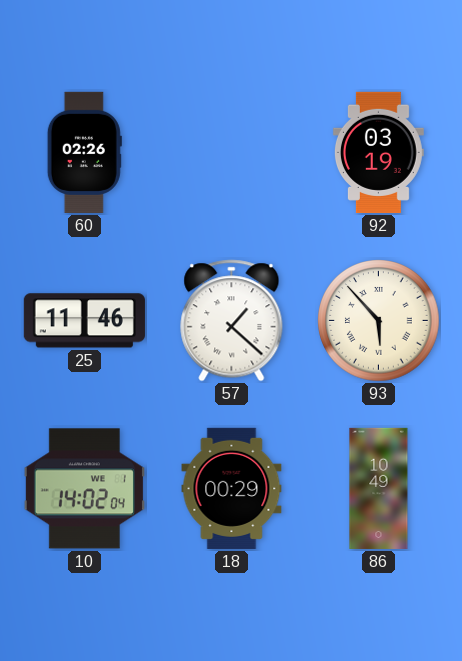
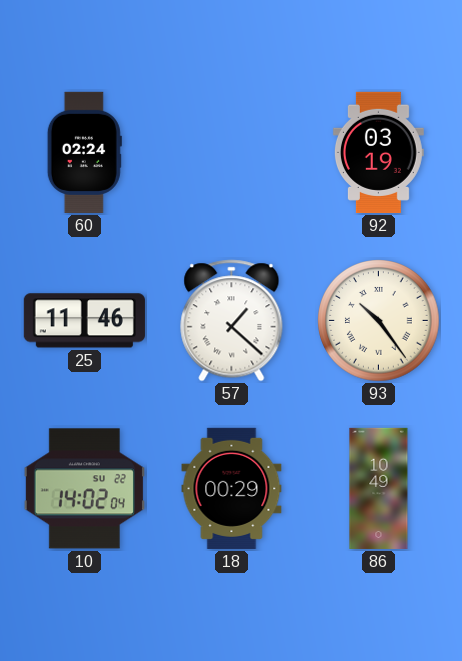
60: 02:26 -> 02:24 (84, 152)
93: 5:53 -> 10:24 (379, 321)
10 date: WE 1 -> SU 22 (84, 489)
